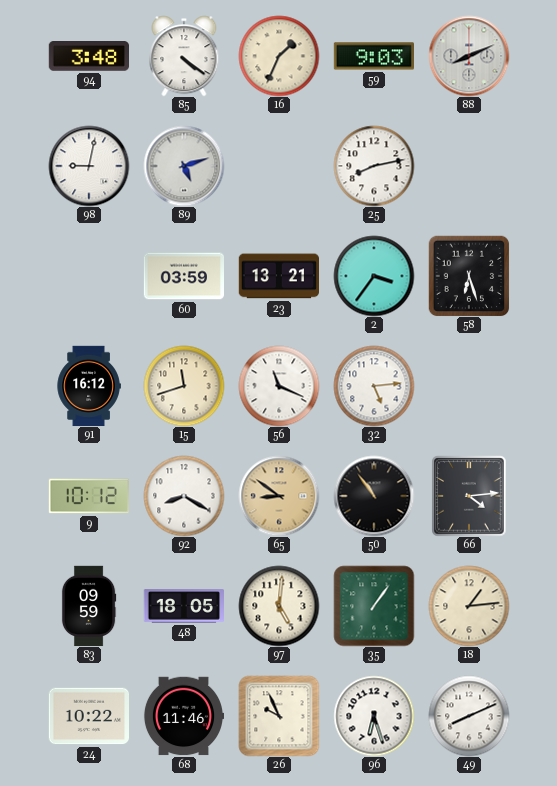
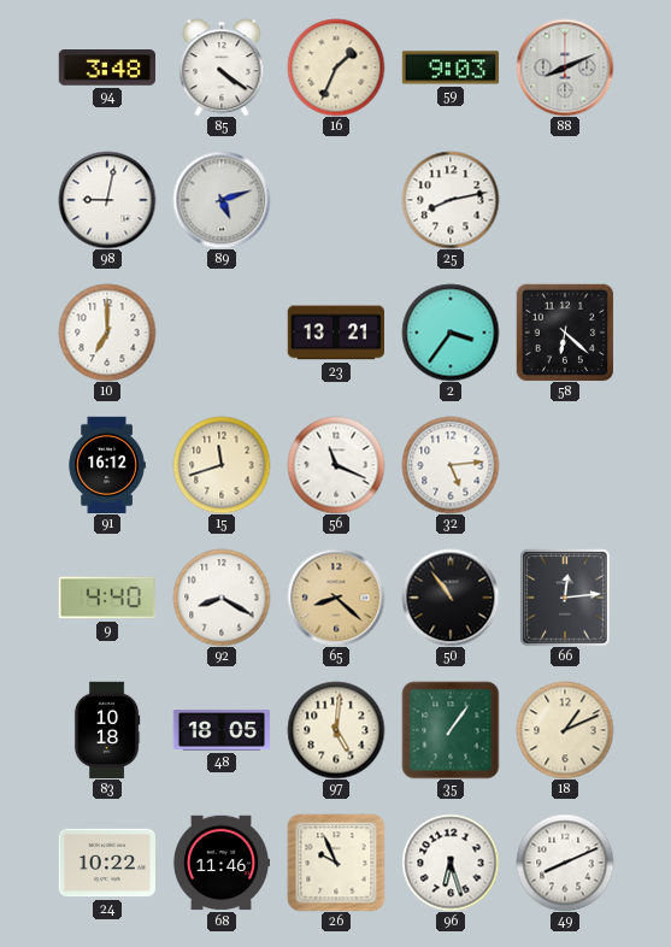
10: none -> 7:00 (107, 333)
60: 03:59 -> none (183, 276)
58: 6:27 -> 6:22 (565, 333)
9: 10:12 -> 4:40 (106, 598)
65: 8:51 -> 8:22 (336, 598)
66: 4:14 -> 12:14 (565, 598)
83: 09:59 -> 10:18 (107, 730)
18: 1:14 -> 1:11 (565, 730)
